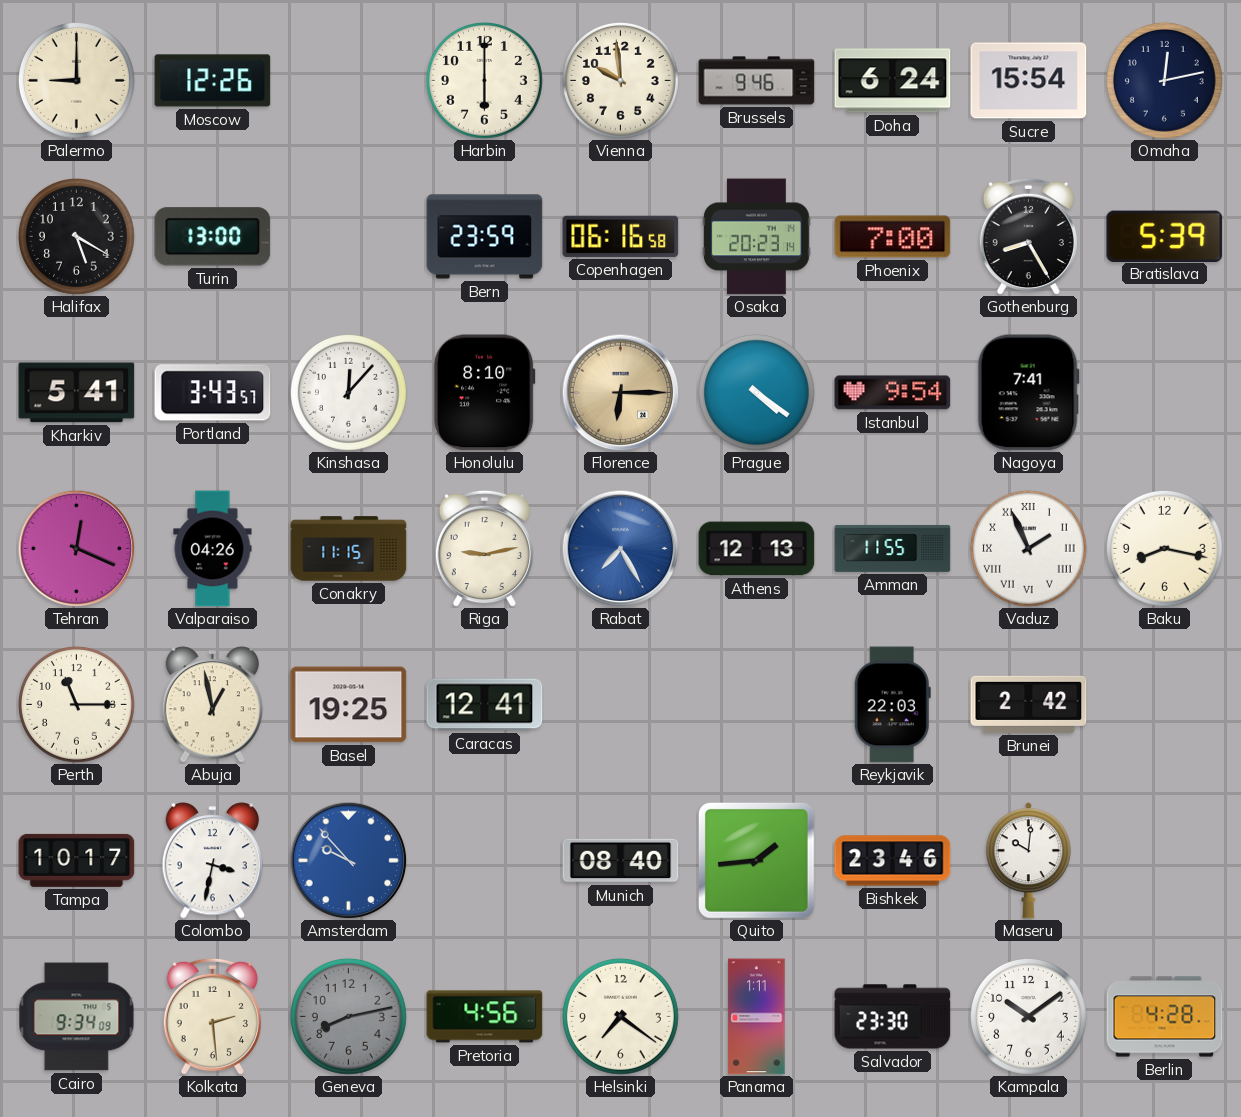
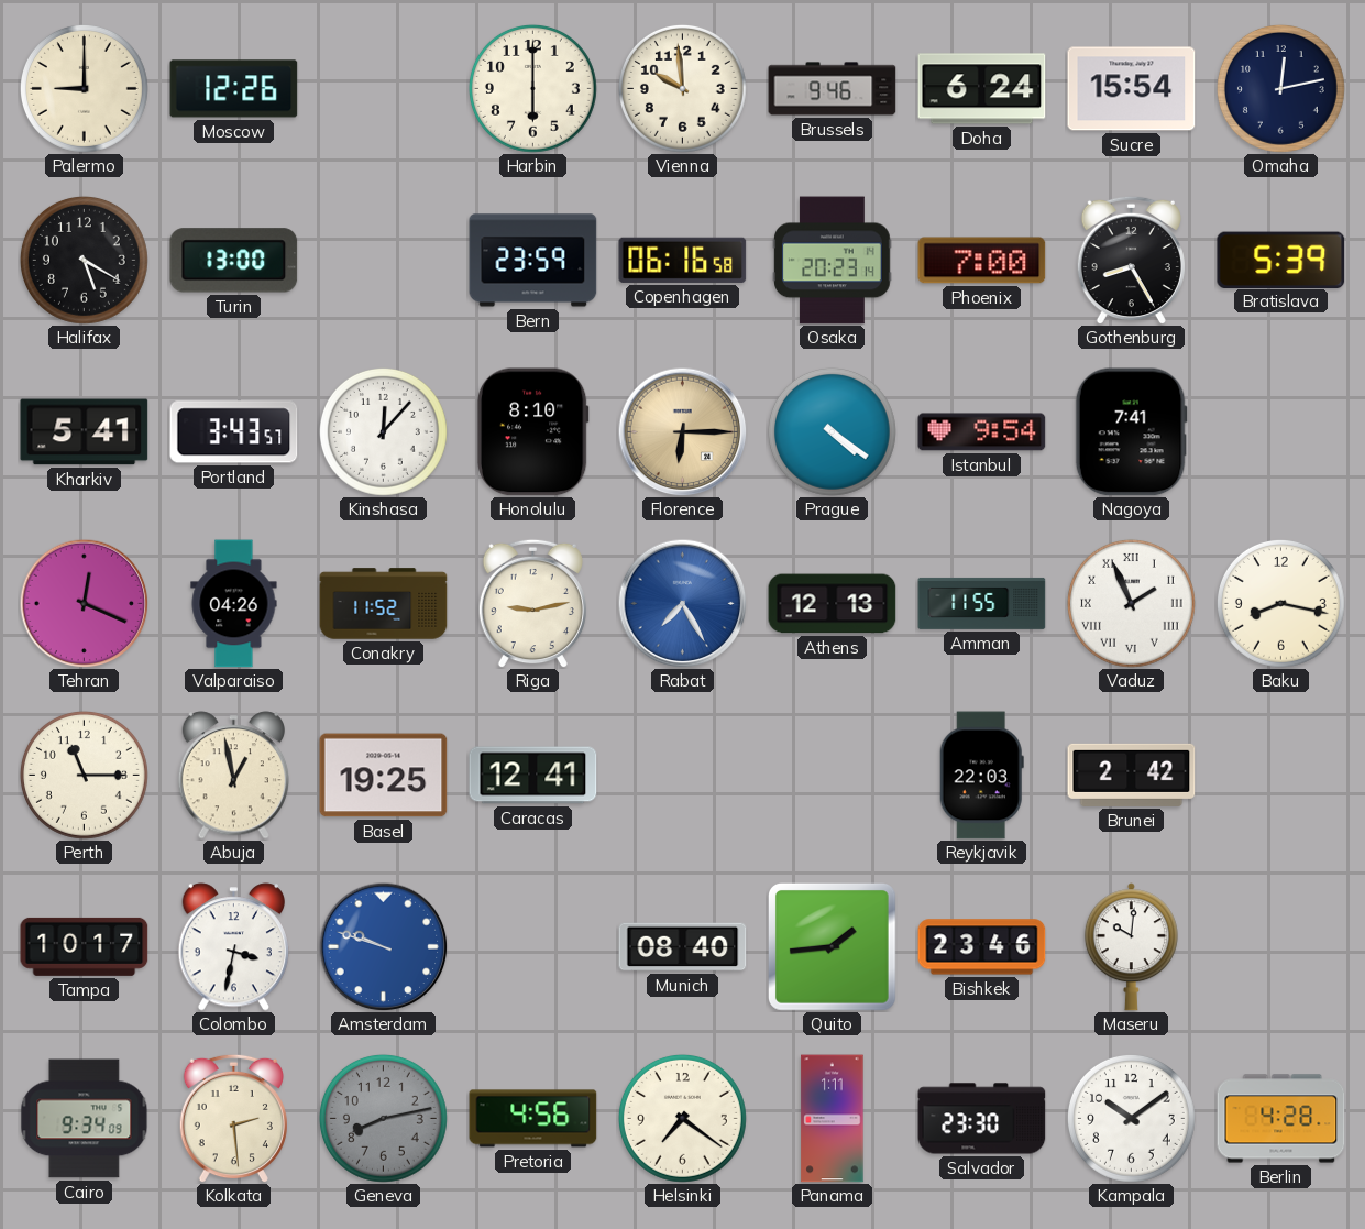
Conakry: 11:15 -> 11:52 (384, 604)
Amsterdam: 9:53 -> 9:48 (383, 946)
